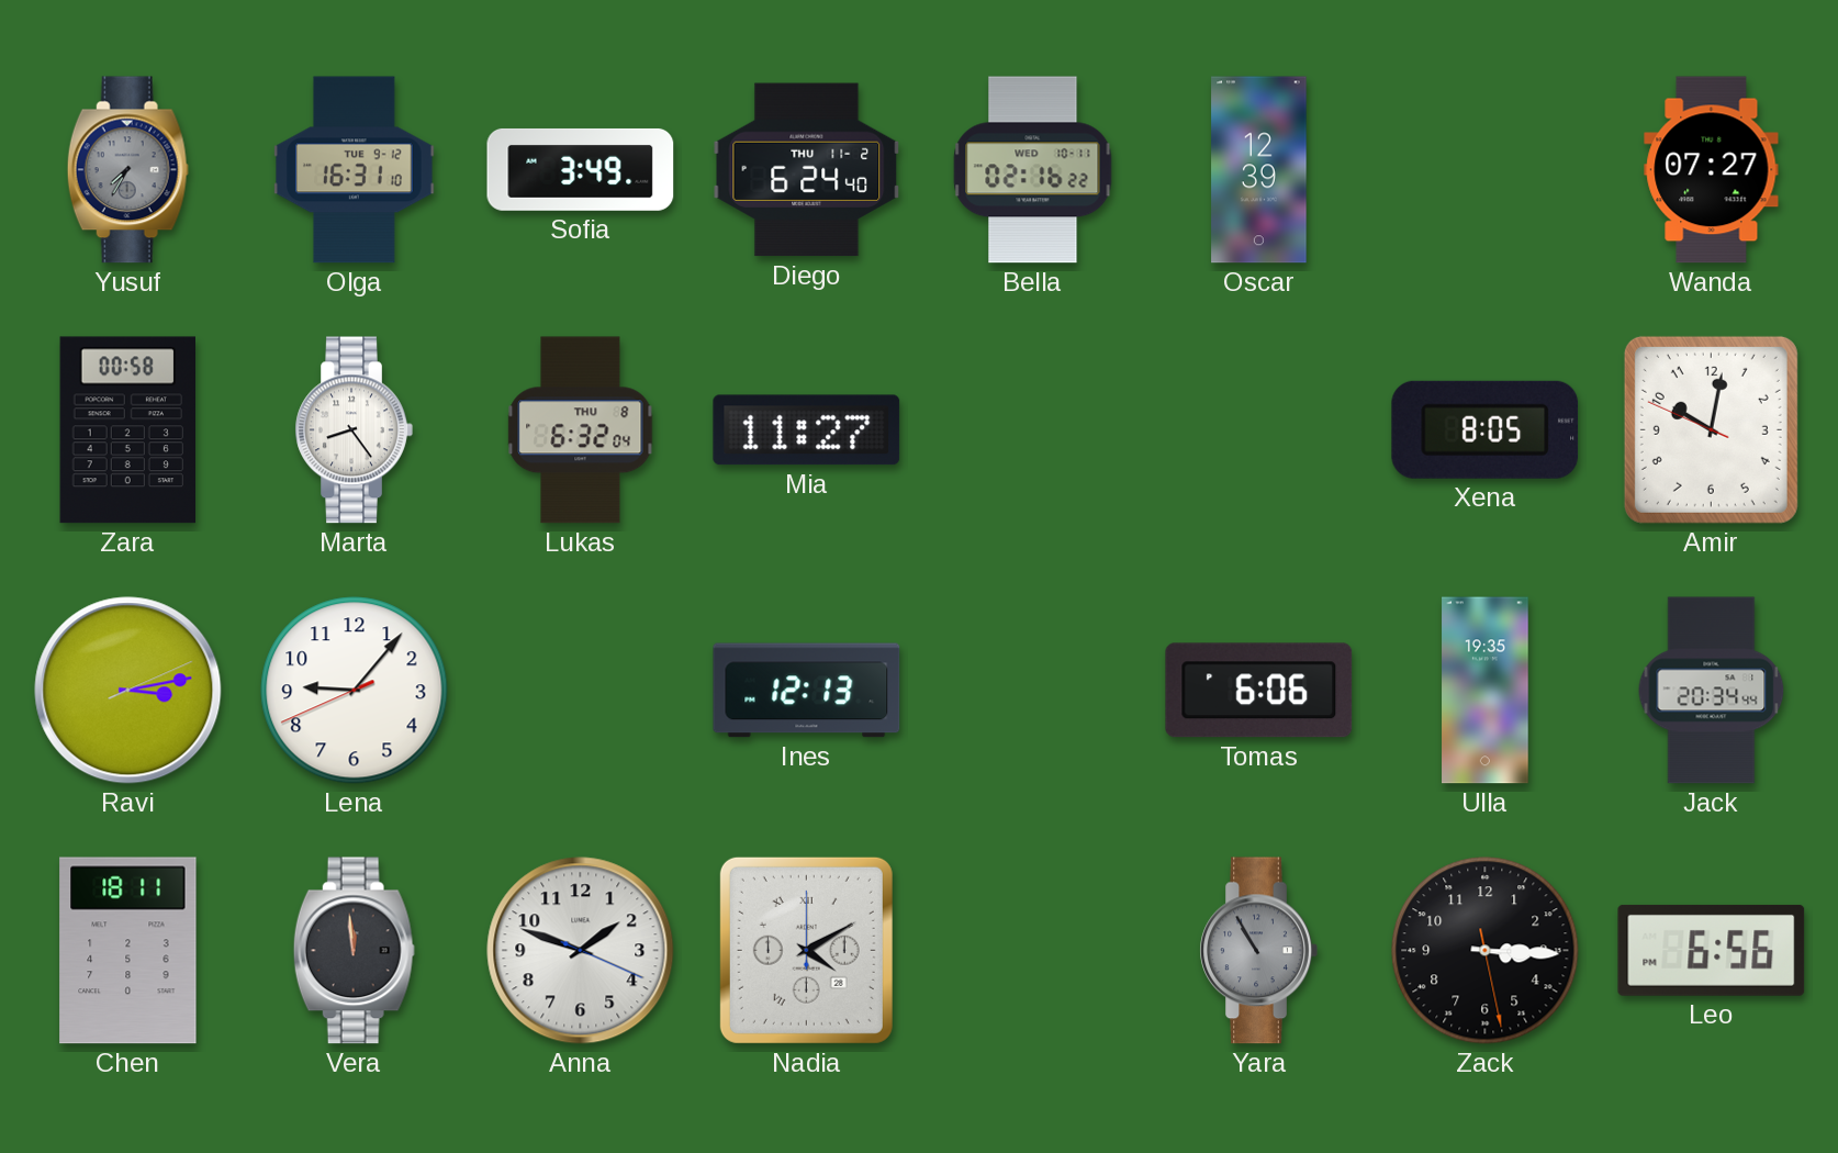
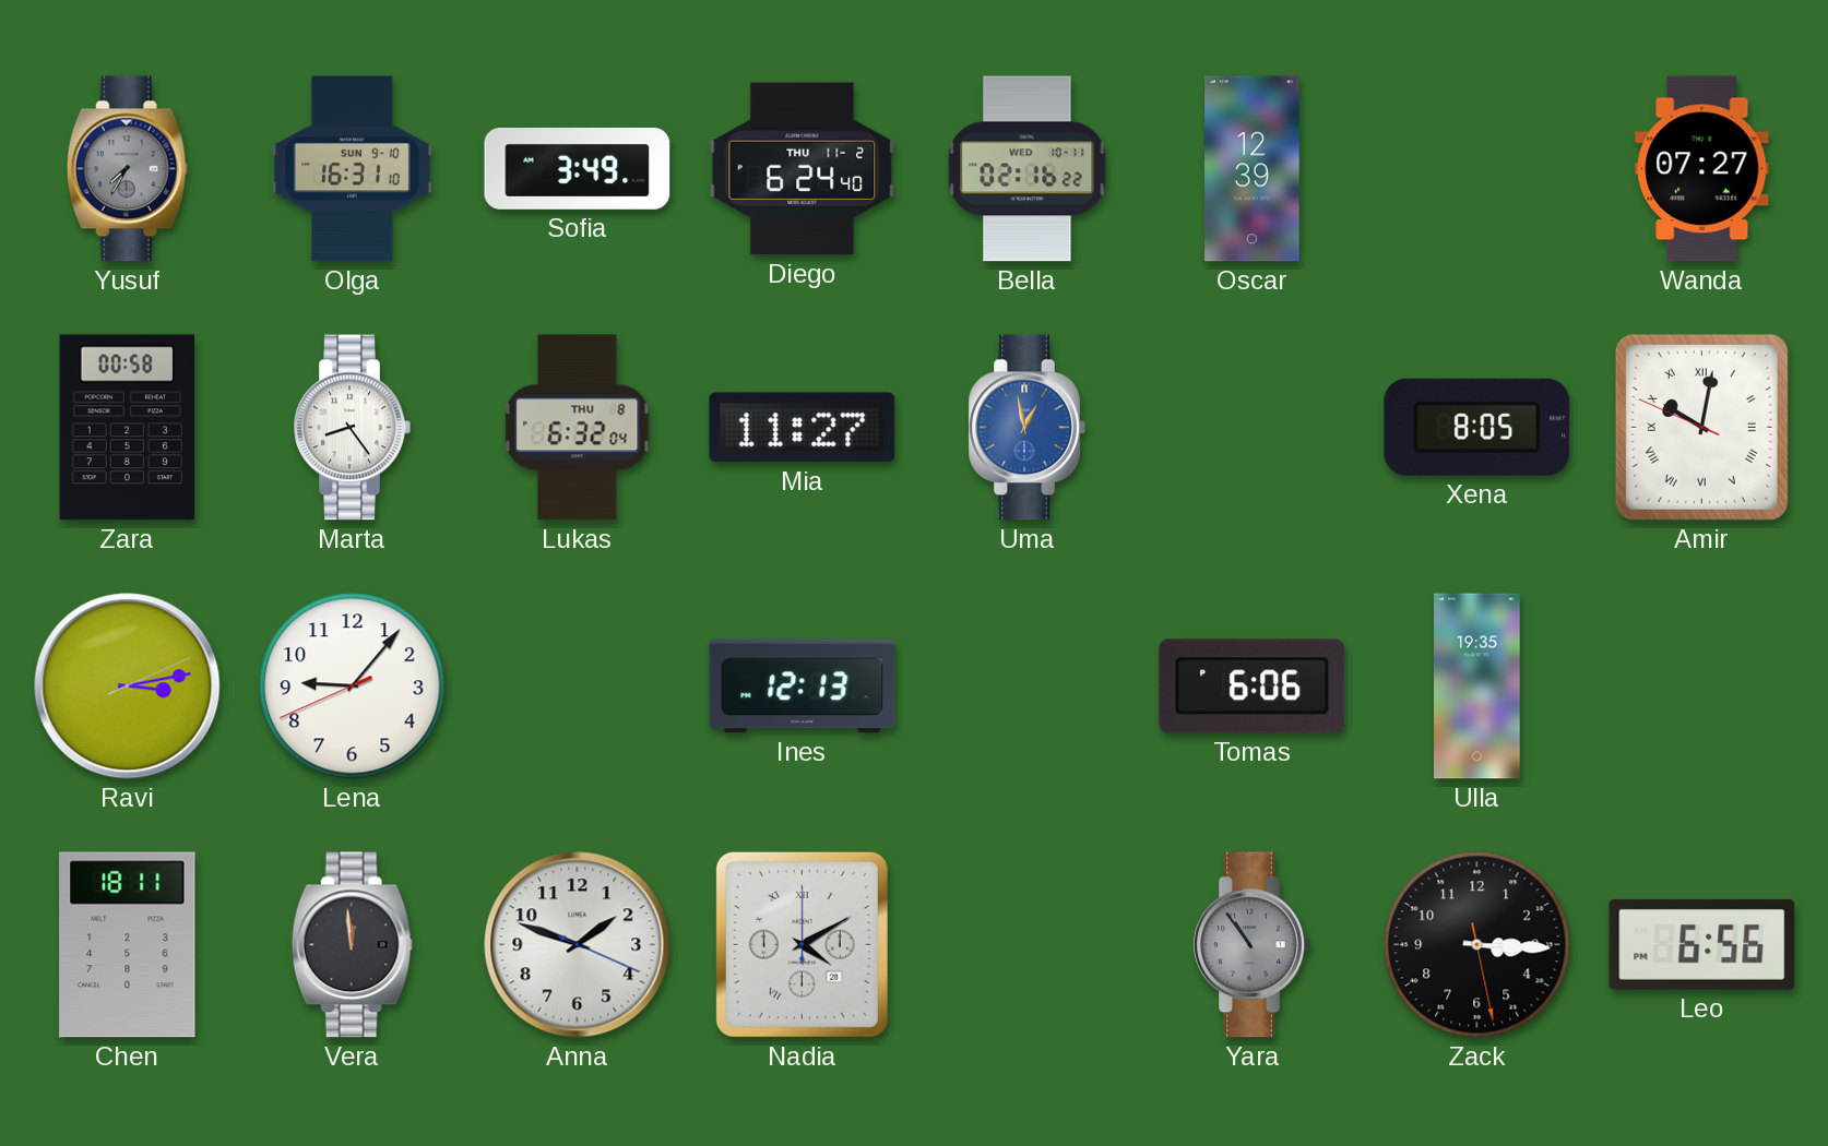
Olga date: TUE 9-12 -> SUN 9-10 (353, 169)
Uma: none -> 12:58 (1026, 428)
Amir numerals: Arabic -> Roman (1701, 427)
Jack: 20:34 -> none (1712, 691)
Yara: 10:55 -> 10:54 (1251, 945)
